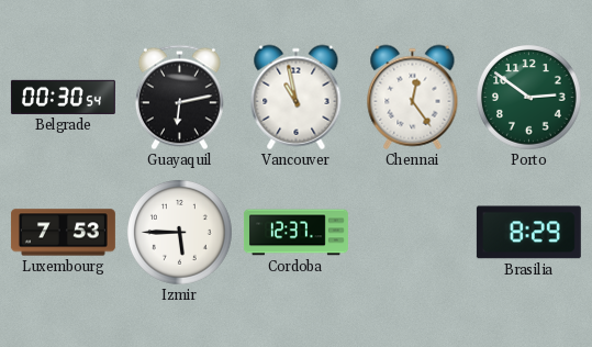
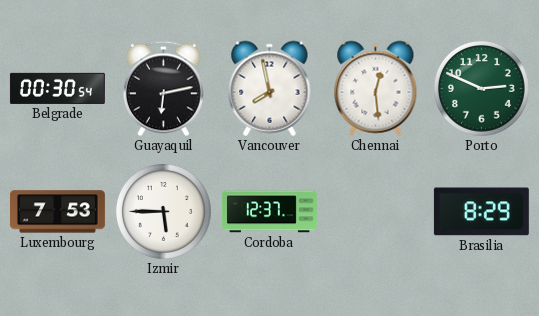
Vancouver: 10:58 -> 7:58 (270, 89)
Chennai: 12:24 -> 12:29 (376, 89)
Porto: 2:51 -> 2:49 (482, 89)
